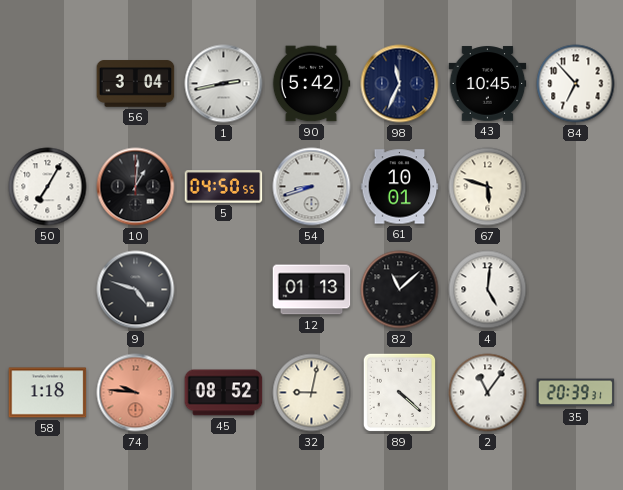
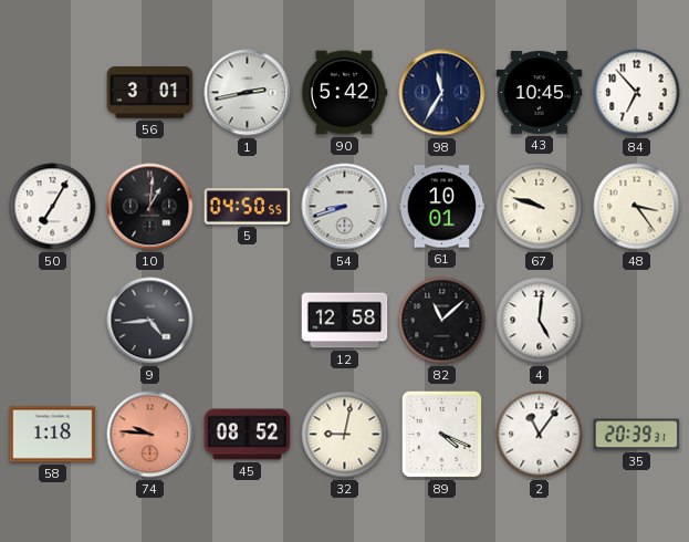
56: 3:04 -> 3:01 (150, 93)
98: 11:34 -> 11:35 (442, 93)
67: 5:48 -> 9:48 (540, 207)
48: none -> 3:24 (637, 207)
9: 4:48 -> 4:44 (150, 321)
12: 01:13 -> 12:58 (345, 321)
89: 4:22 -> 4:19 (442, 435)
